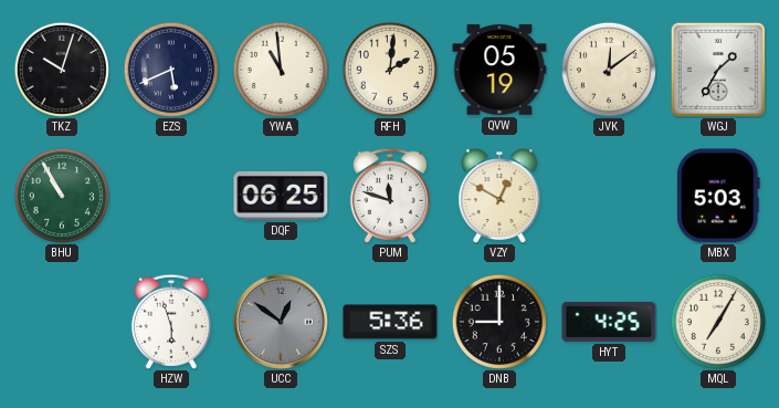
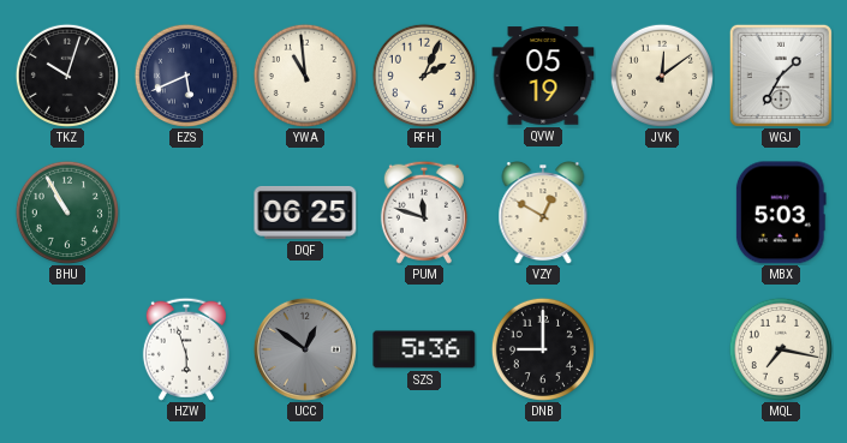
RFH: 2:01 -> 2:04 (424, 76)
HYT: 4:25 -> none (609, 322)
MQL: 7:05 -> 7:17 (781, 349)
